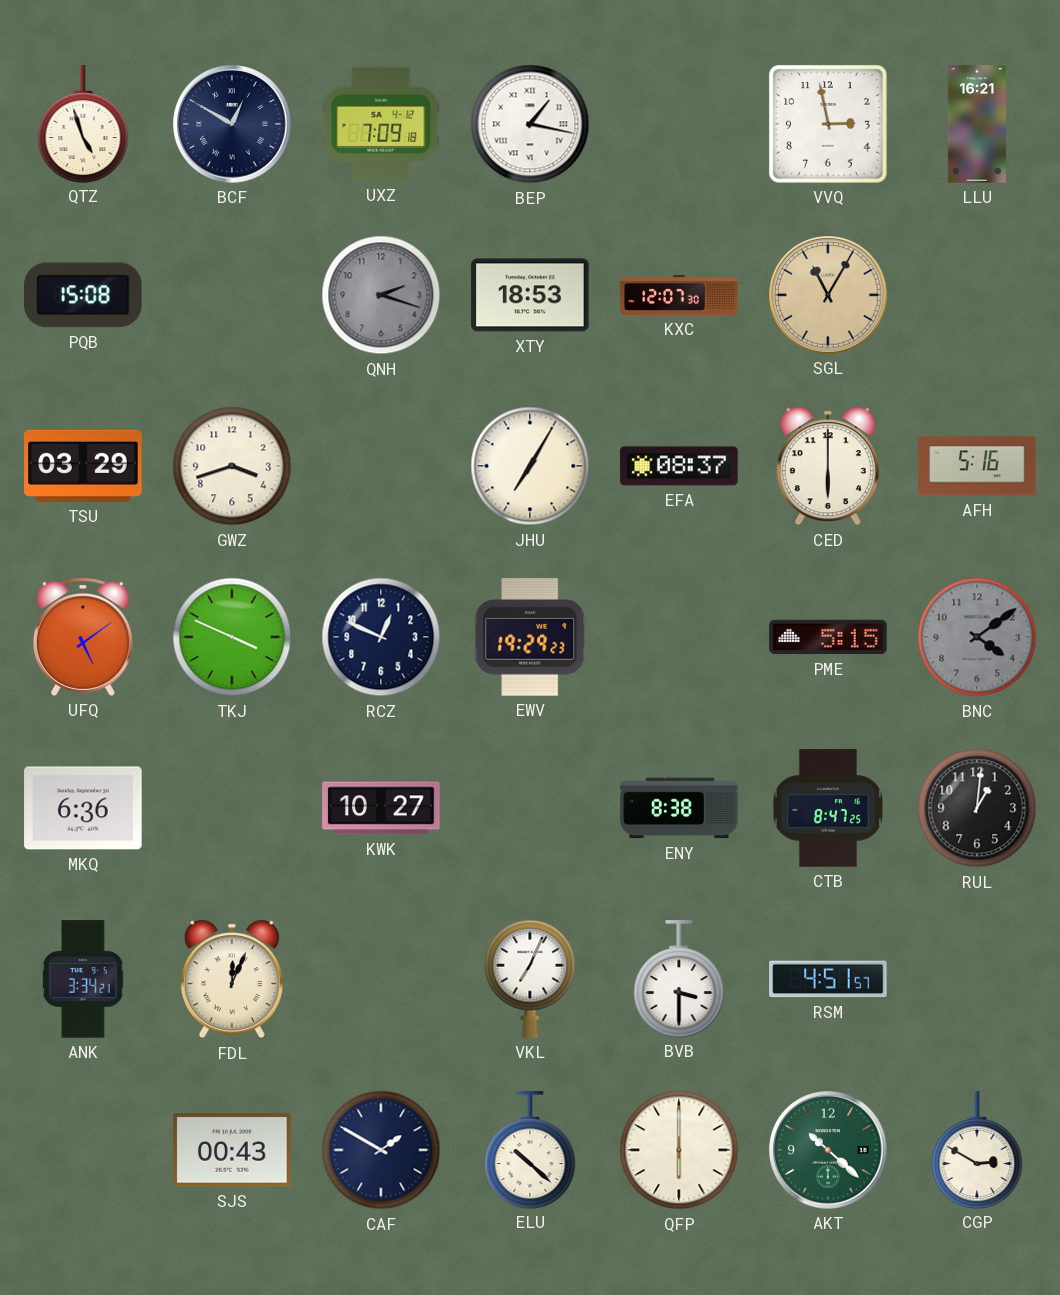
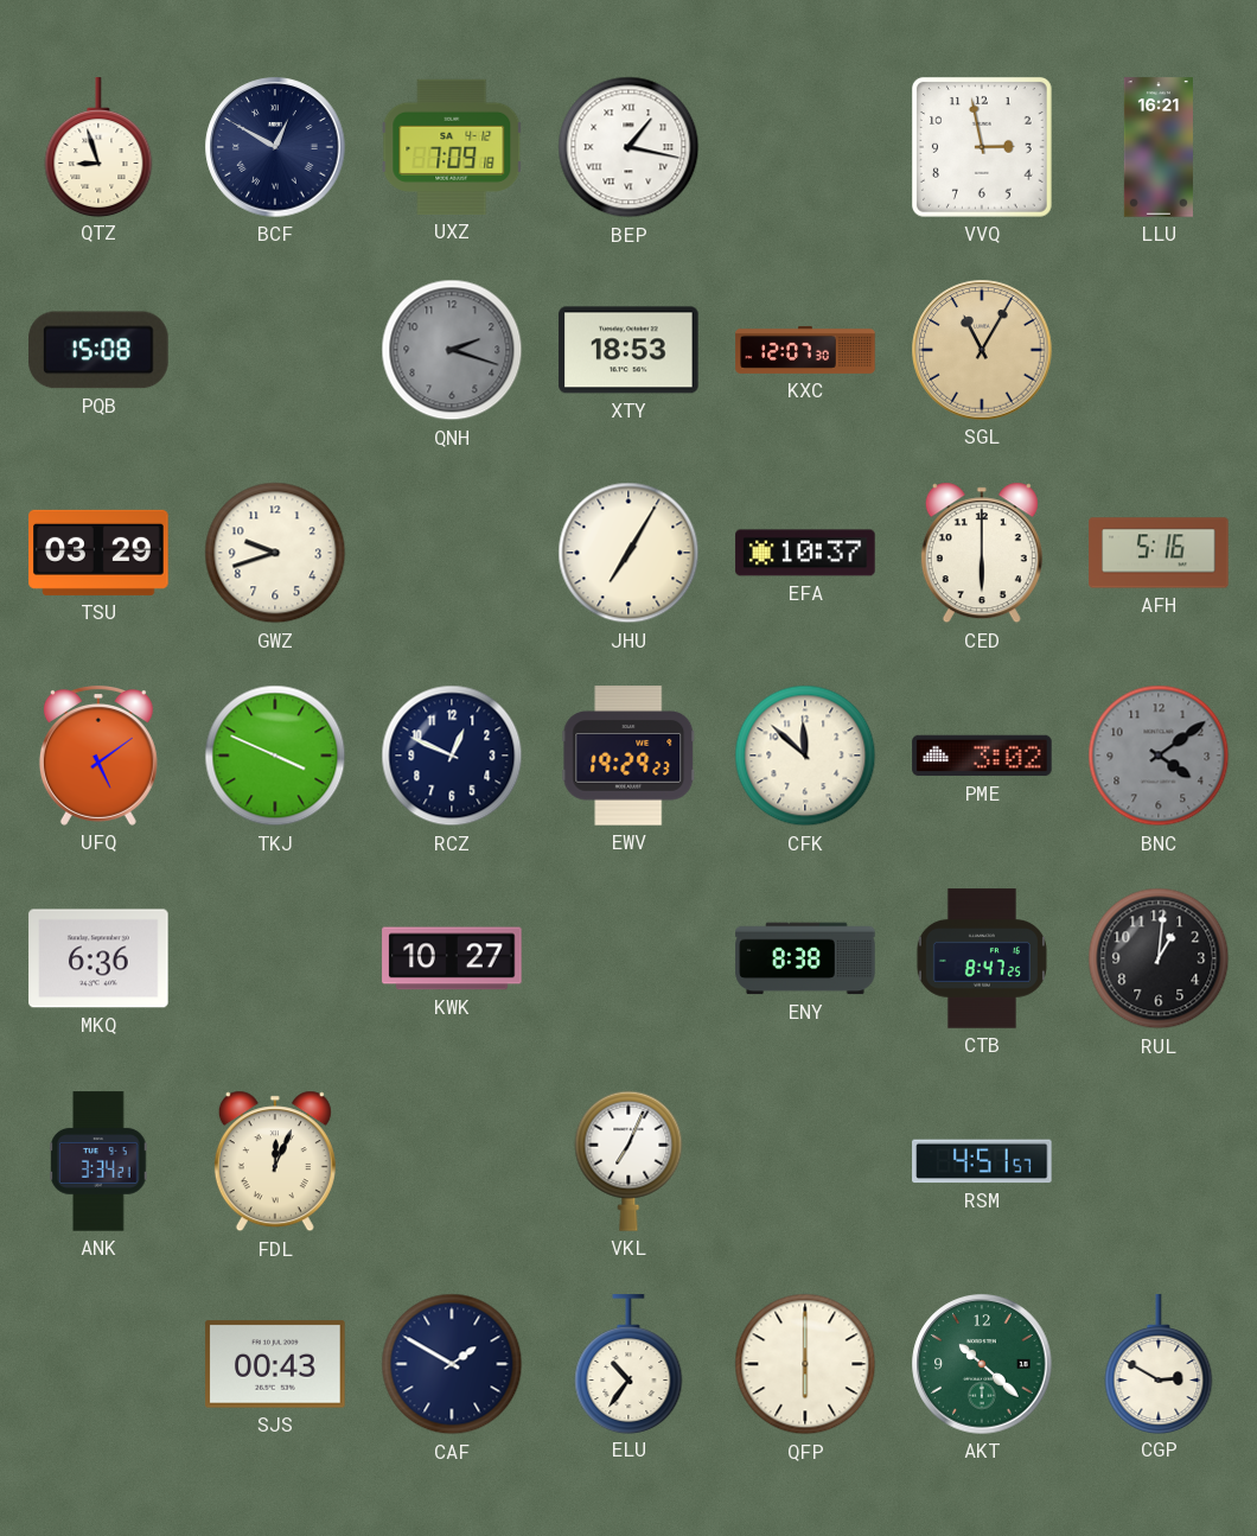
QTZ: 4:57 -> 8:57 (98, 147)
GWZ: 3:42 -> 9:42 (275, 553)
EFA: 08:37 -> 10:37 (805, 553)
CFK: none -> 11:52 (805, 756)
PME: 5:15 -> 3:02 (982, 756)
BVB: 3:30 -> none (679, 979)
ELU: 10:22 -> 10:36 (628, 1364)
